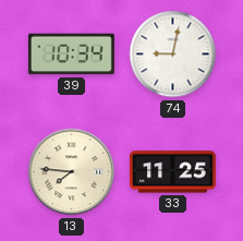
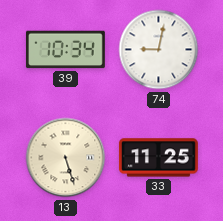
13: 7:46 -> 5:27 (66, 158)
